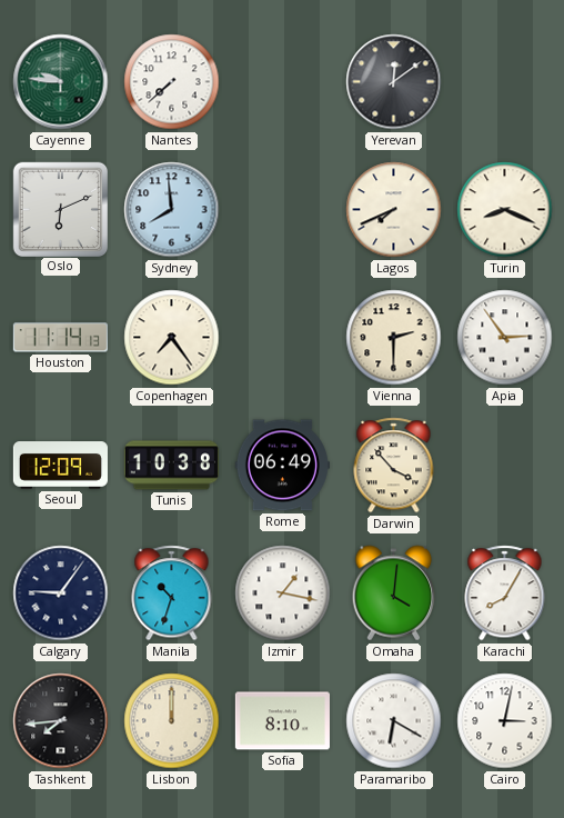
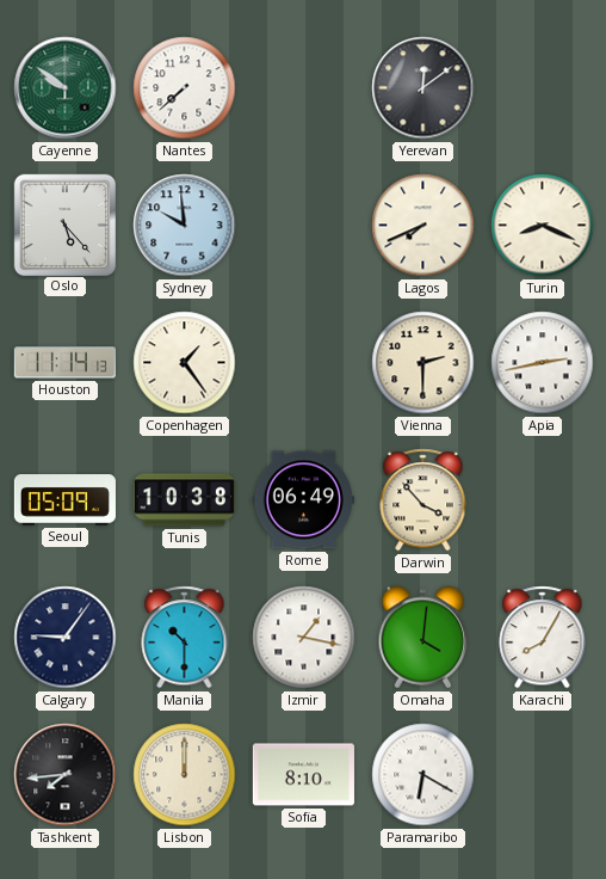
Cayenne: 9:46 -> 9:51 (66, 88)
Oslo: 6:11 -> 5:23 (64, 225)
Sydney: 7:59 -> 9:59 (185, 226)
Copenhagen: 7:24 -> 1:24 (185, 363)
Apia: 2:54 -> 2:43 (543, 363)
Seoul: 12:09 -> 05:09 (64, 500)
Manila: 10:33 -> 10:30 (185, 638)
Cairo: 3:02 -> none (505, 721)
